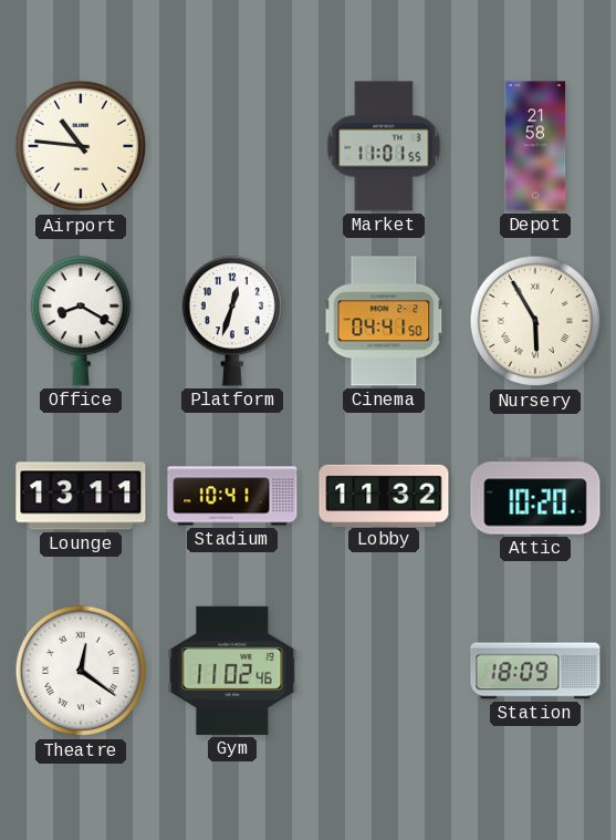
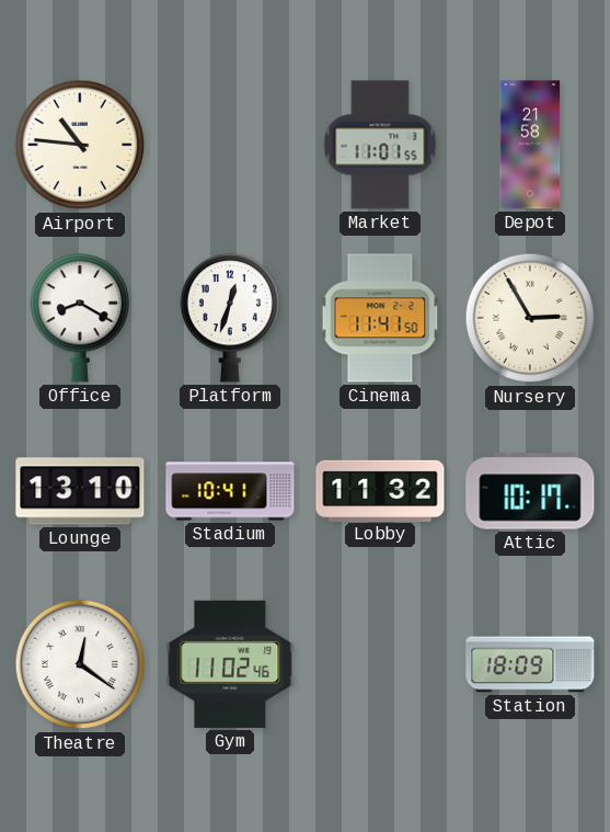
Cinema: 04:41 -> 11:41 (380, 318)
Nursery: 5:55 -> 2:55 (530, 318)
Lounge: 13:11 -> 13:10 (80, 491)
Attic: 10:20 -> 10:17 (530, 491)
